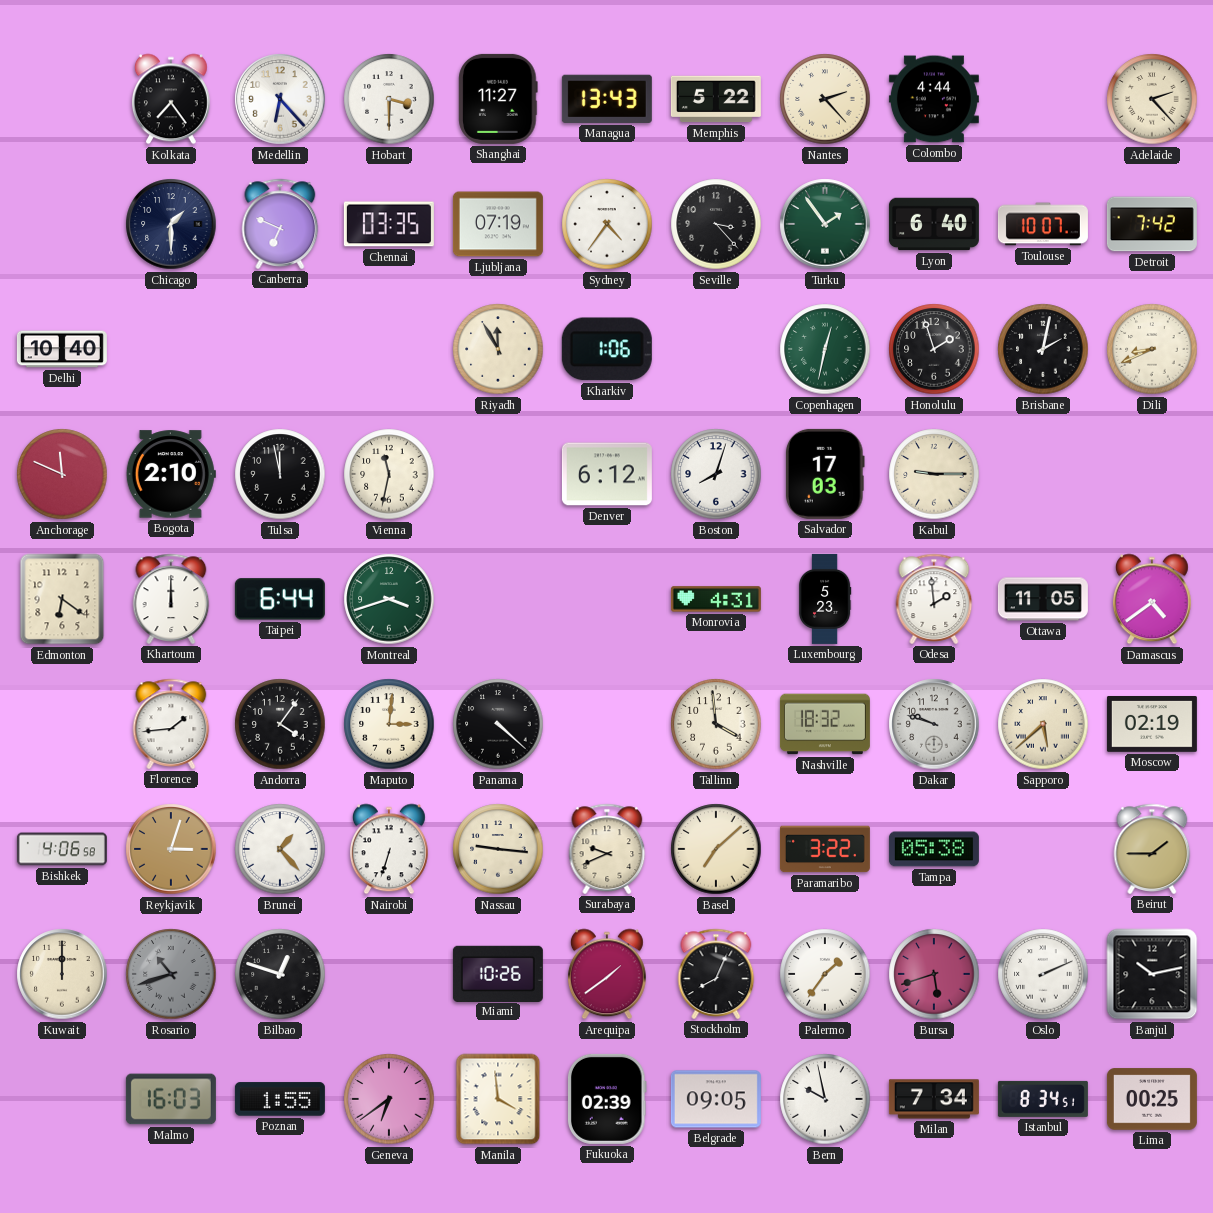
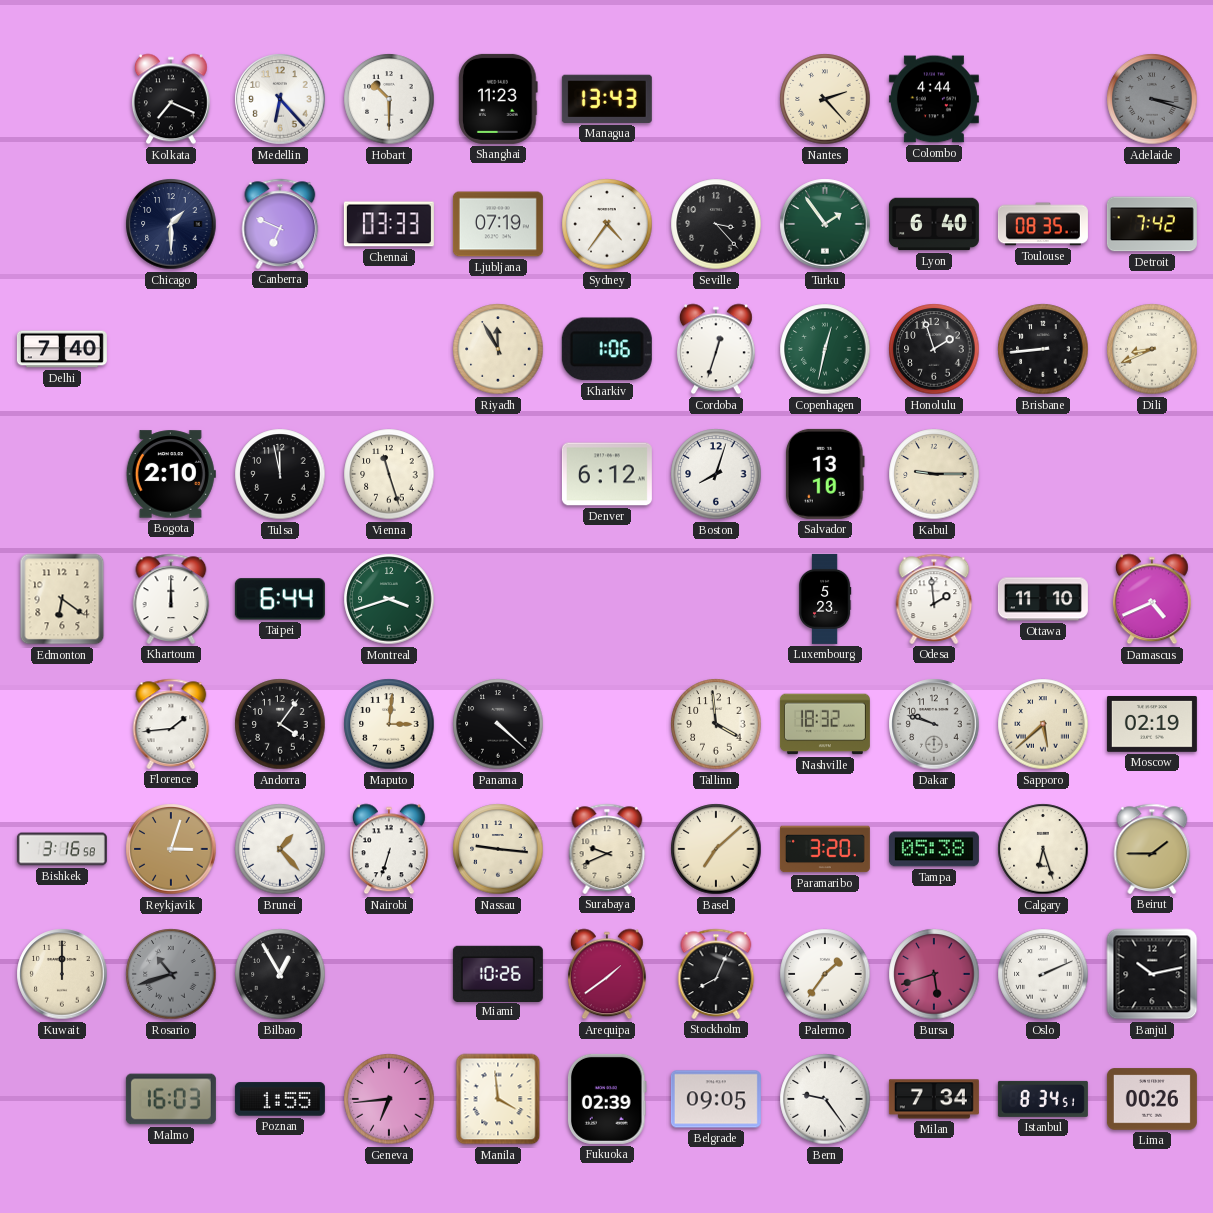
Kolkata: 7:24 -> 7:19 (171, 99)
Hobart: 3:30 -> 10:30 (389, 99)
Shanghai: 11:27 -> 11:23 (498, 99)
Memphis: 5:22 -> none (716, 99)
Adelaide: 2:23 -> 3:18 (1152, 99)
Adelaide dial: cream -> grey (1152, 99)
Chennai: 03:35 -> 03:33 (389, 224)
Toulouse: 10:07 -> 08:35 (1043, 224)
Delhi: 10:40 -> 7:40 (62, 349)
Cordoba: none -> 12:33 (716, 349)
Brisbane: 2:02 -> 8:44 (1043, 349)
Anchorage: 11:49 -> none (62, 474)
Vienna: 11:32 -> 11:27 (389, 474)
Salvador: 17:03 -> 13:10 (825, 474)
Monrovia: 4:31 -> none (716, 599)
Ottawa: 11:05 -> 11:10 (1043, 599)
Damascus: 4:39 -> 4:41 (1152, 599)
Bishkek: 4:06 -> 3:16 (62, 849)
Paramaribo: 3:22 -> 3:20 (825, 849)
Calgary: none -> 6:27 (1043, 849)
Bilbao: 12:48 -> 12:55 (280, 974)
Geneva: 6:39 -> 6:44 (389, 1099)
Bern: 9:58 -> 9:24 (825, 1099)
Lima: 00:25 -> 00:26 (1152, 1099)
